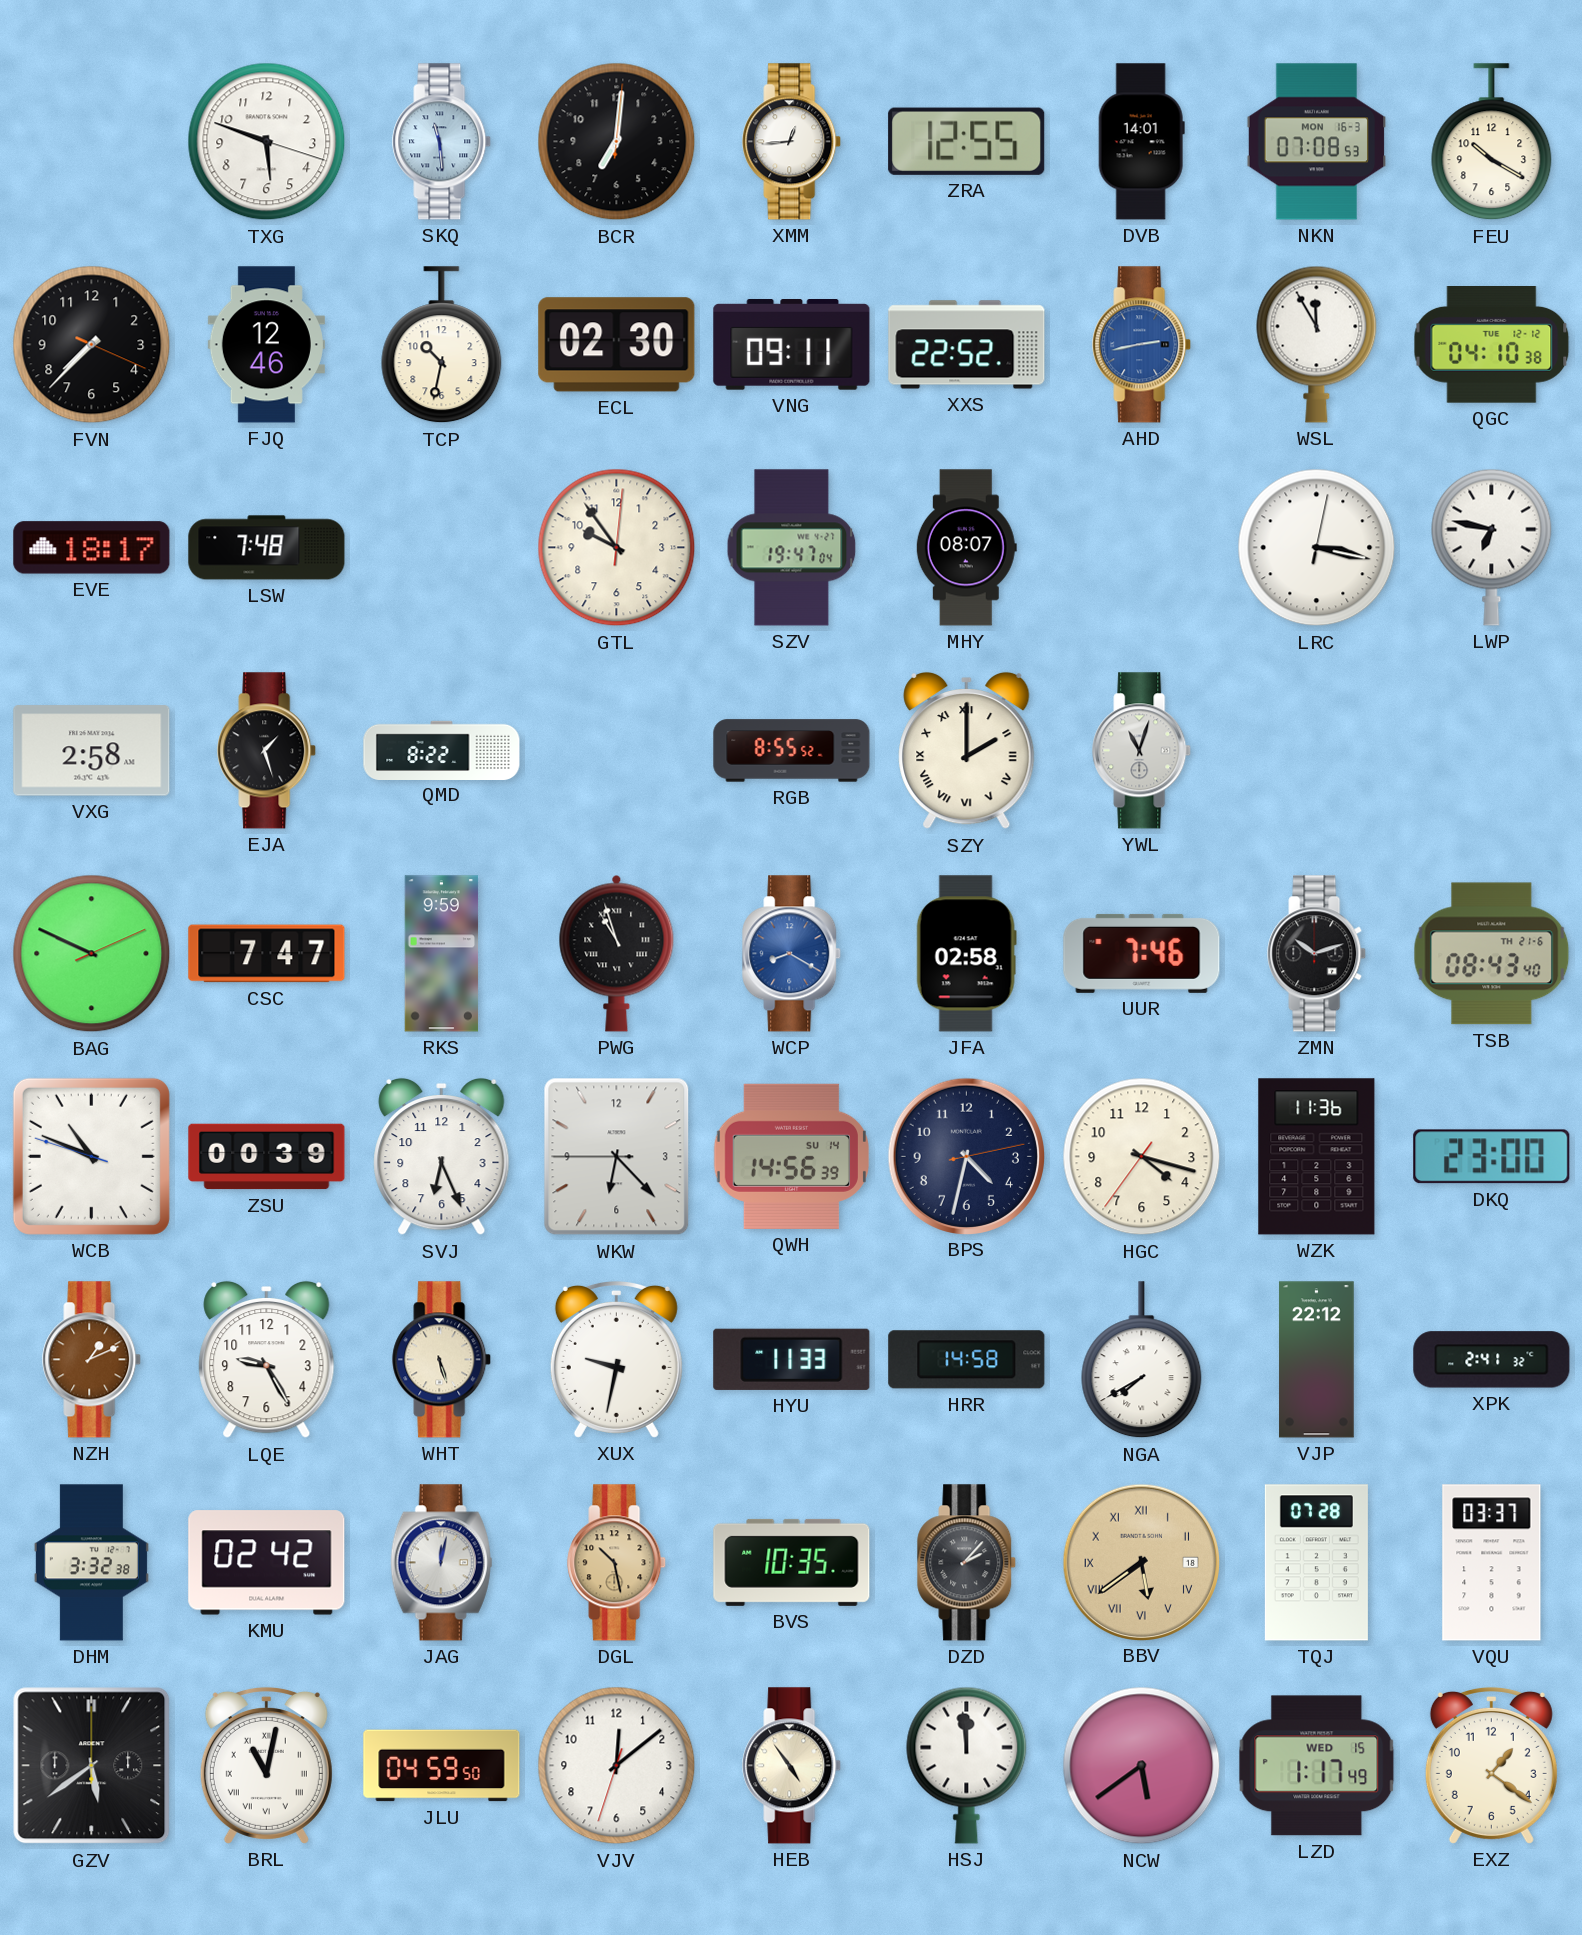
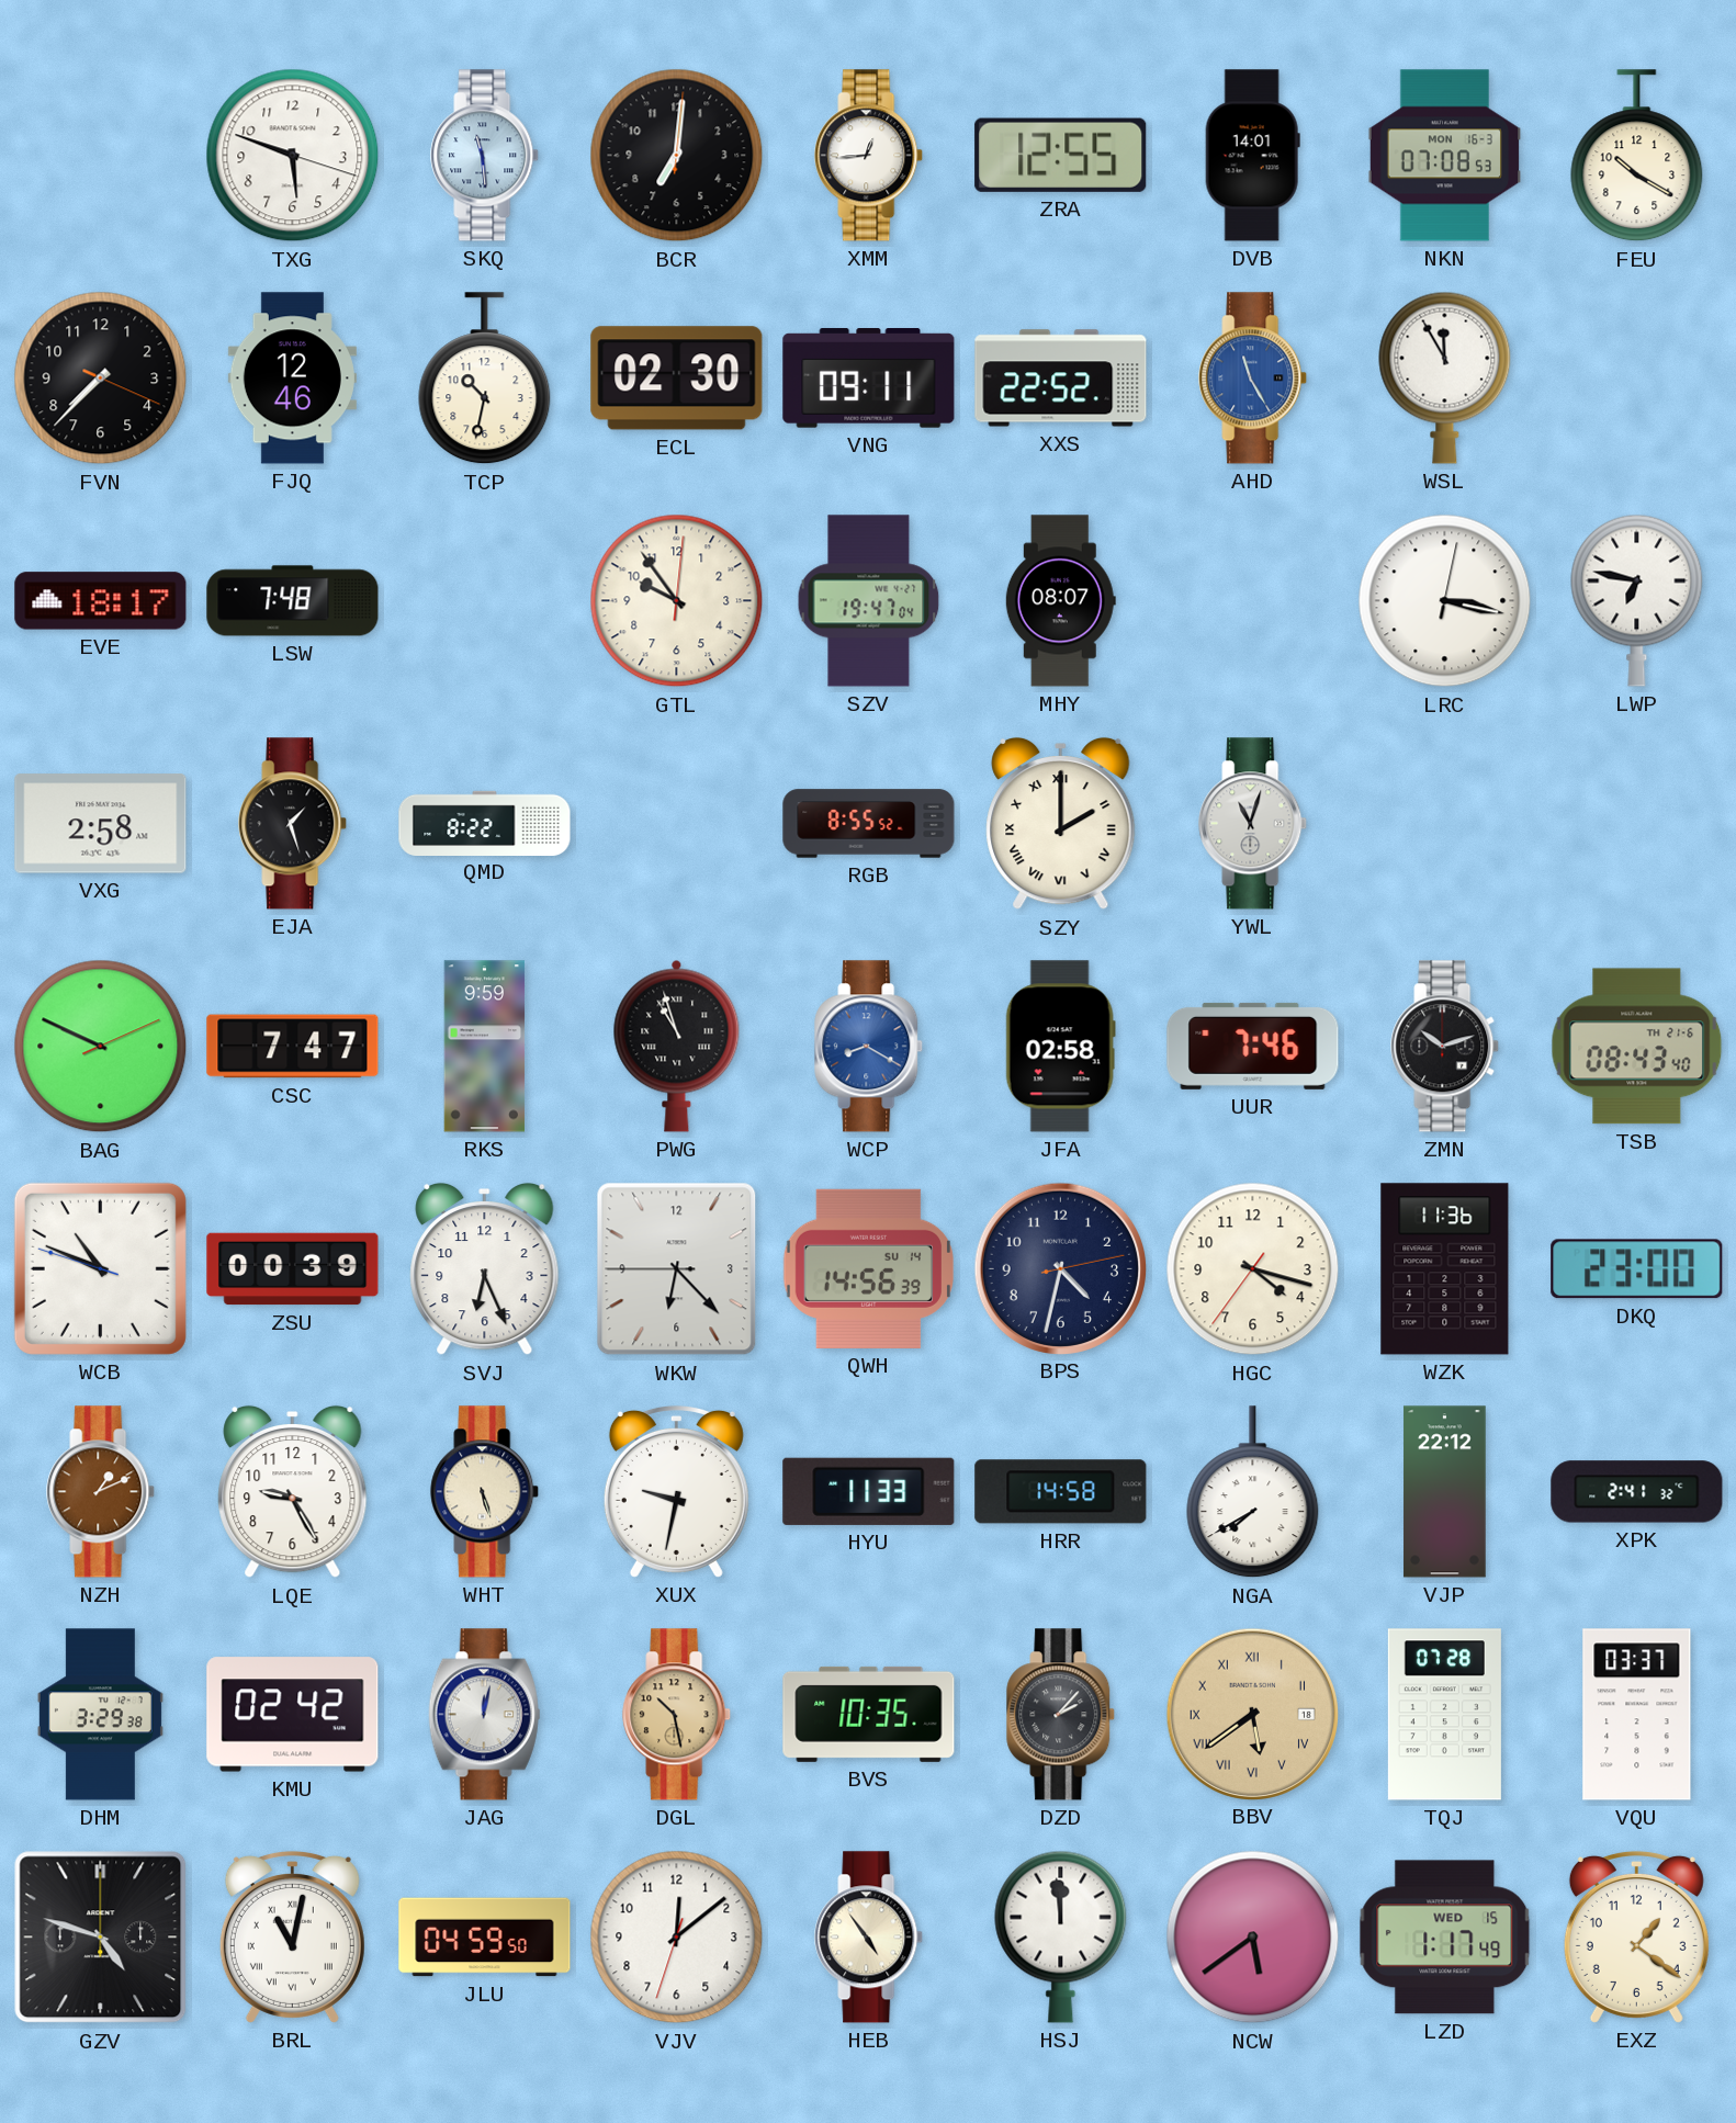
AHD: 2:43 -> 11:25 (1253, 379)
QGC: 04:10 -> none (1492, 345)
DHM: 3:32 -> 3:29 (100, 1715)
GZV: 5:39 -> 4:48 (101, 1938)
